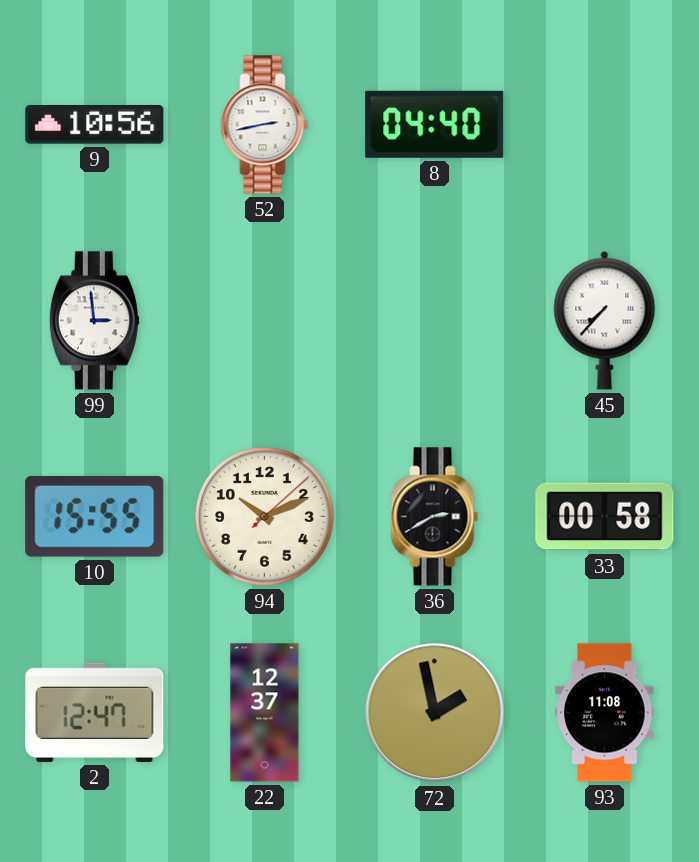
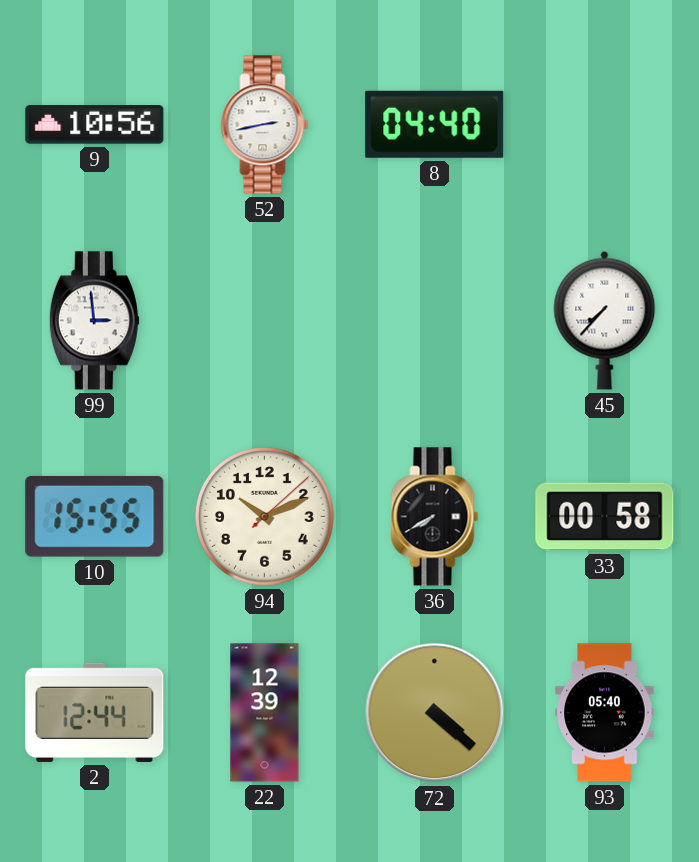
36: 2:40 -> 7:40 (435, 517)
2: 12:47 -> 12:44 (95, 712)
22: 12:37 -> 12:39 (265, 713)
72: 1:58 -> 4:22 (435, 713)
93: 11:08 -> 05:40 (605, 713)
